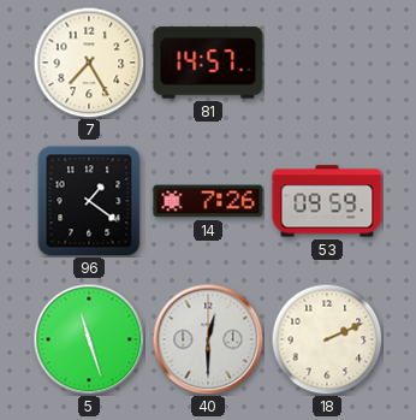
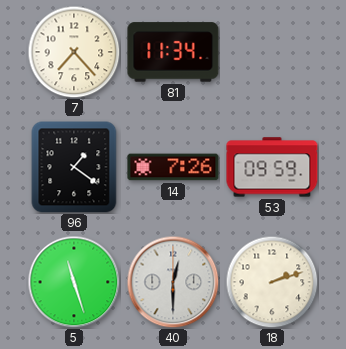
7: 7:25 -> 7:23 (74, 52)
81: 14:57 -> 11:34 (173, 52)
18: 2:11 -> 2:12 (272, 282)
